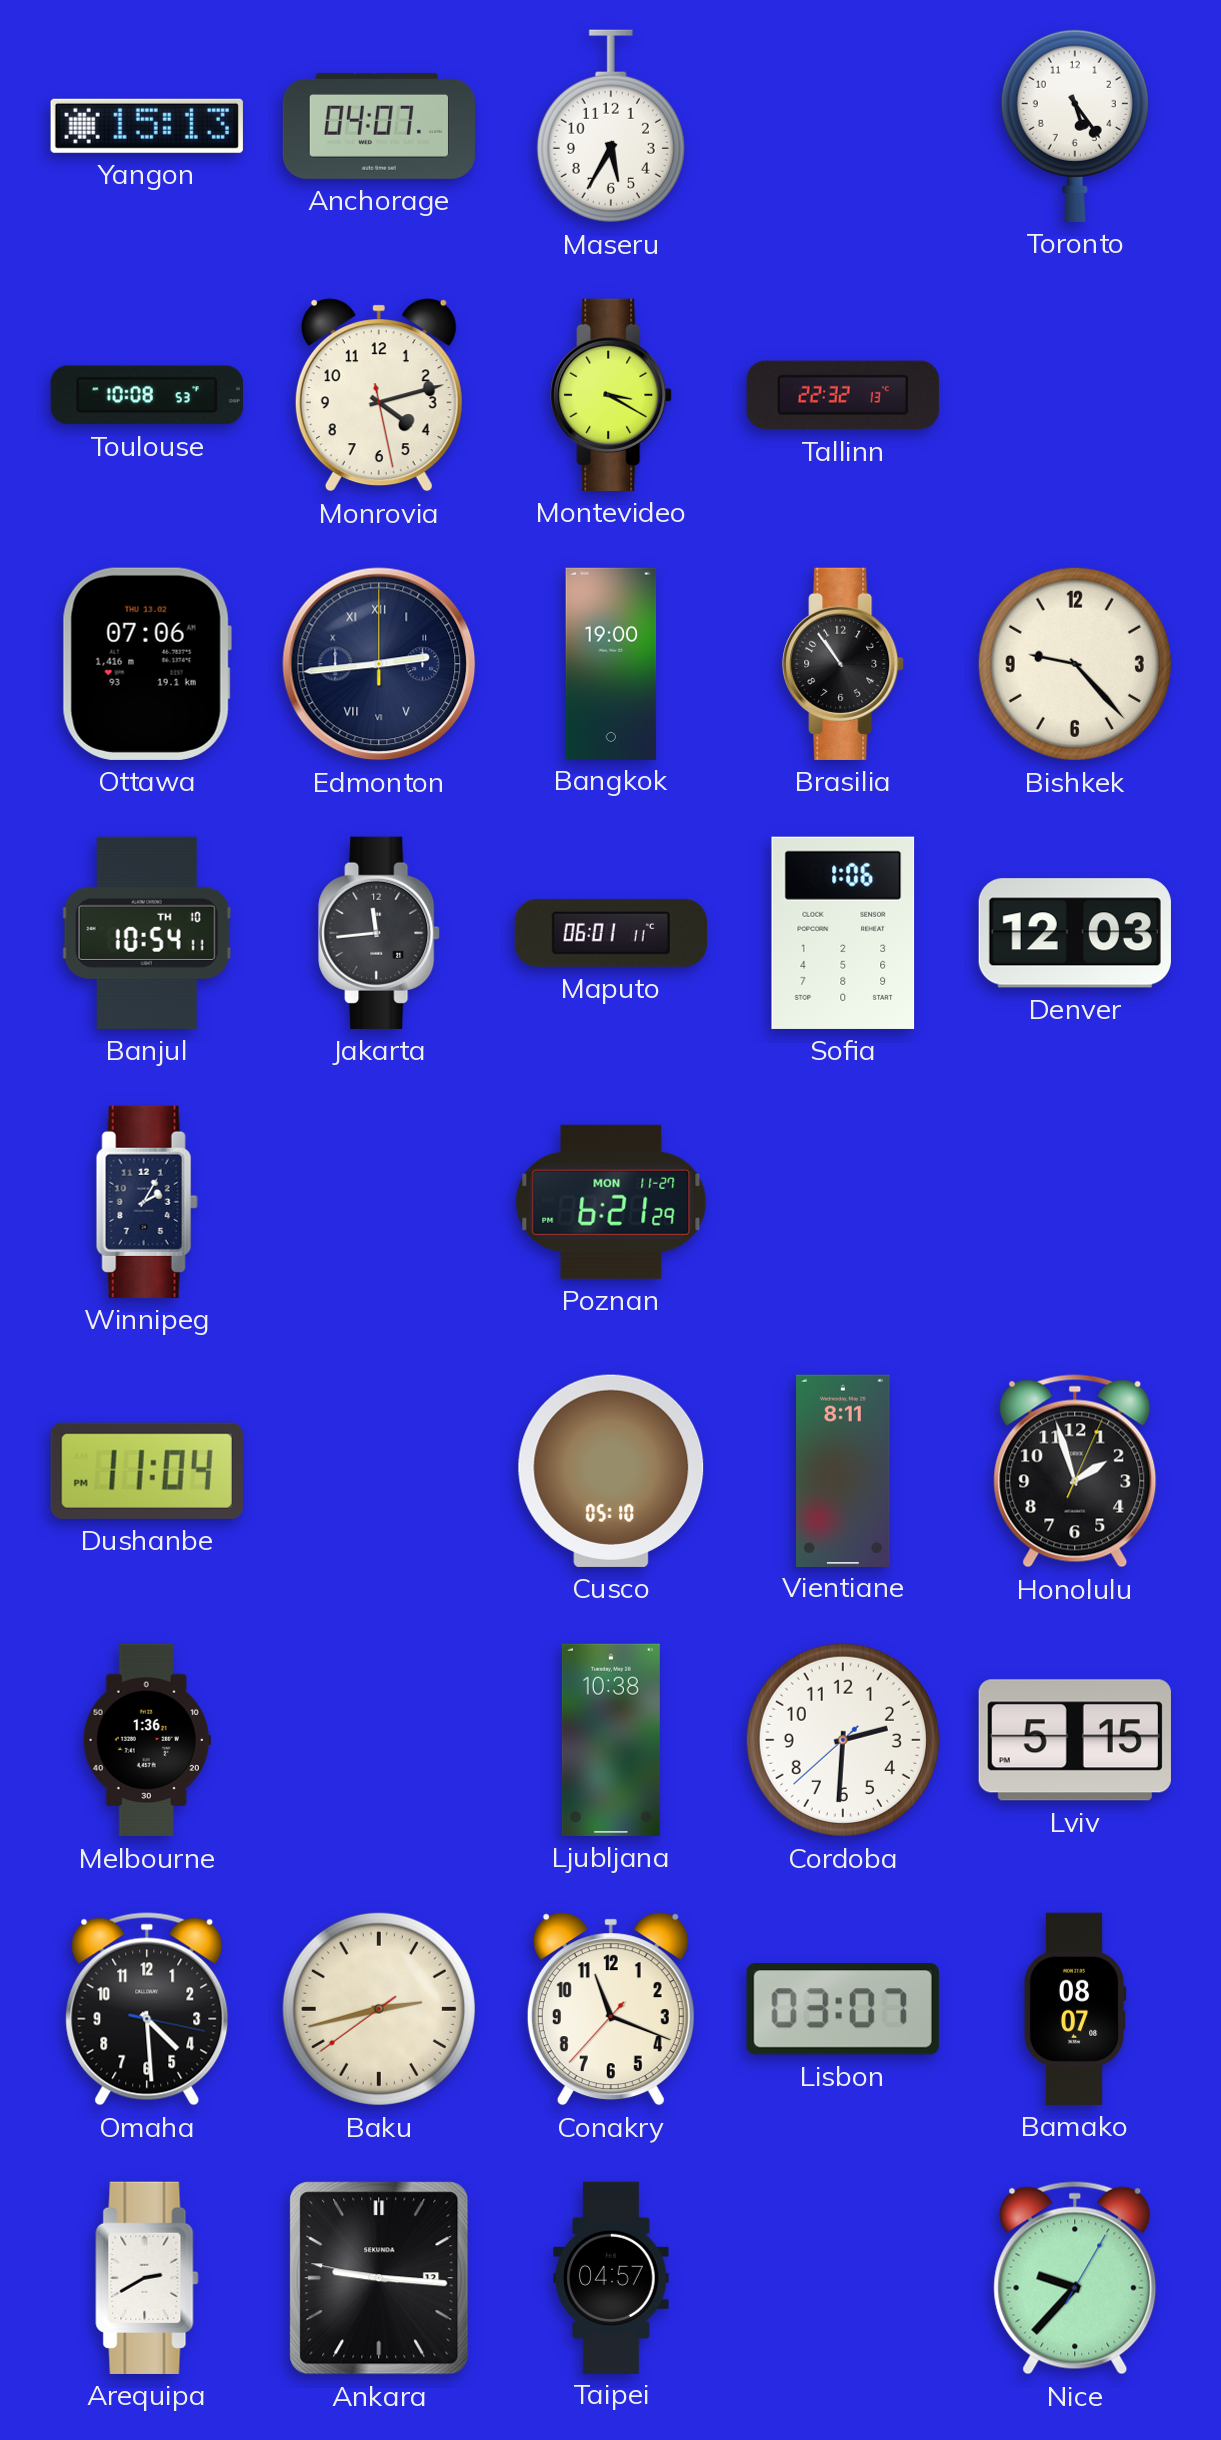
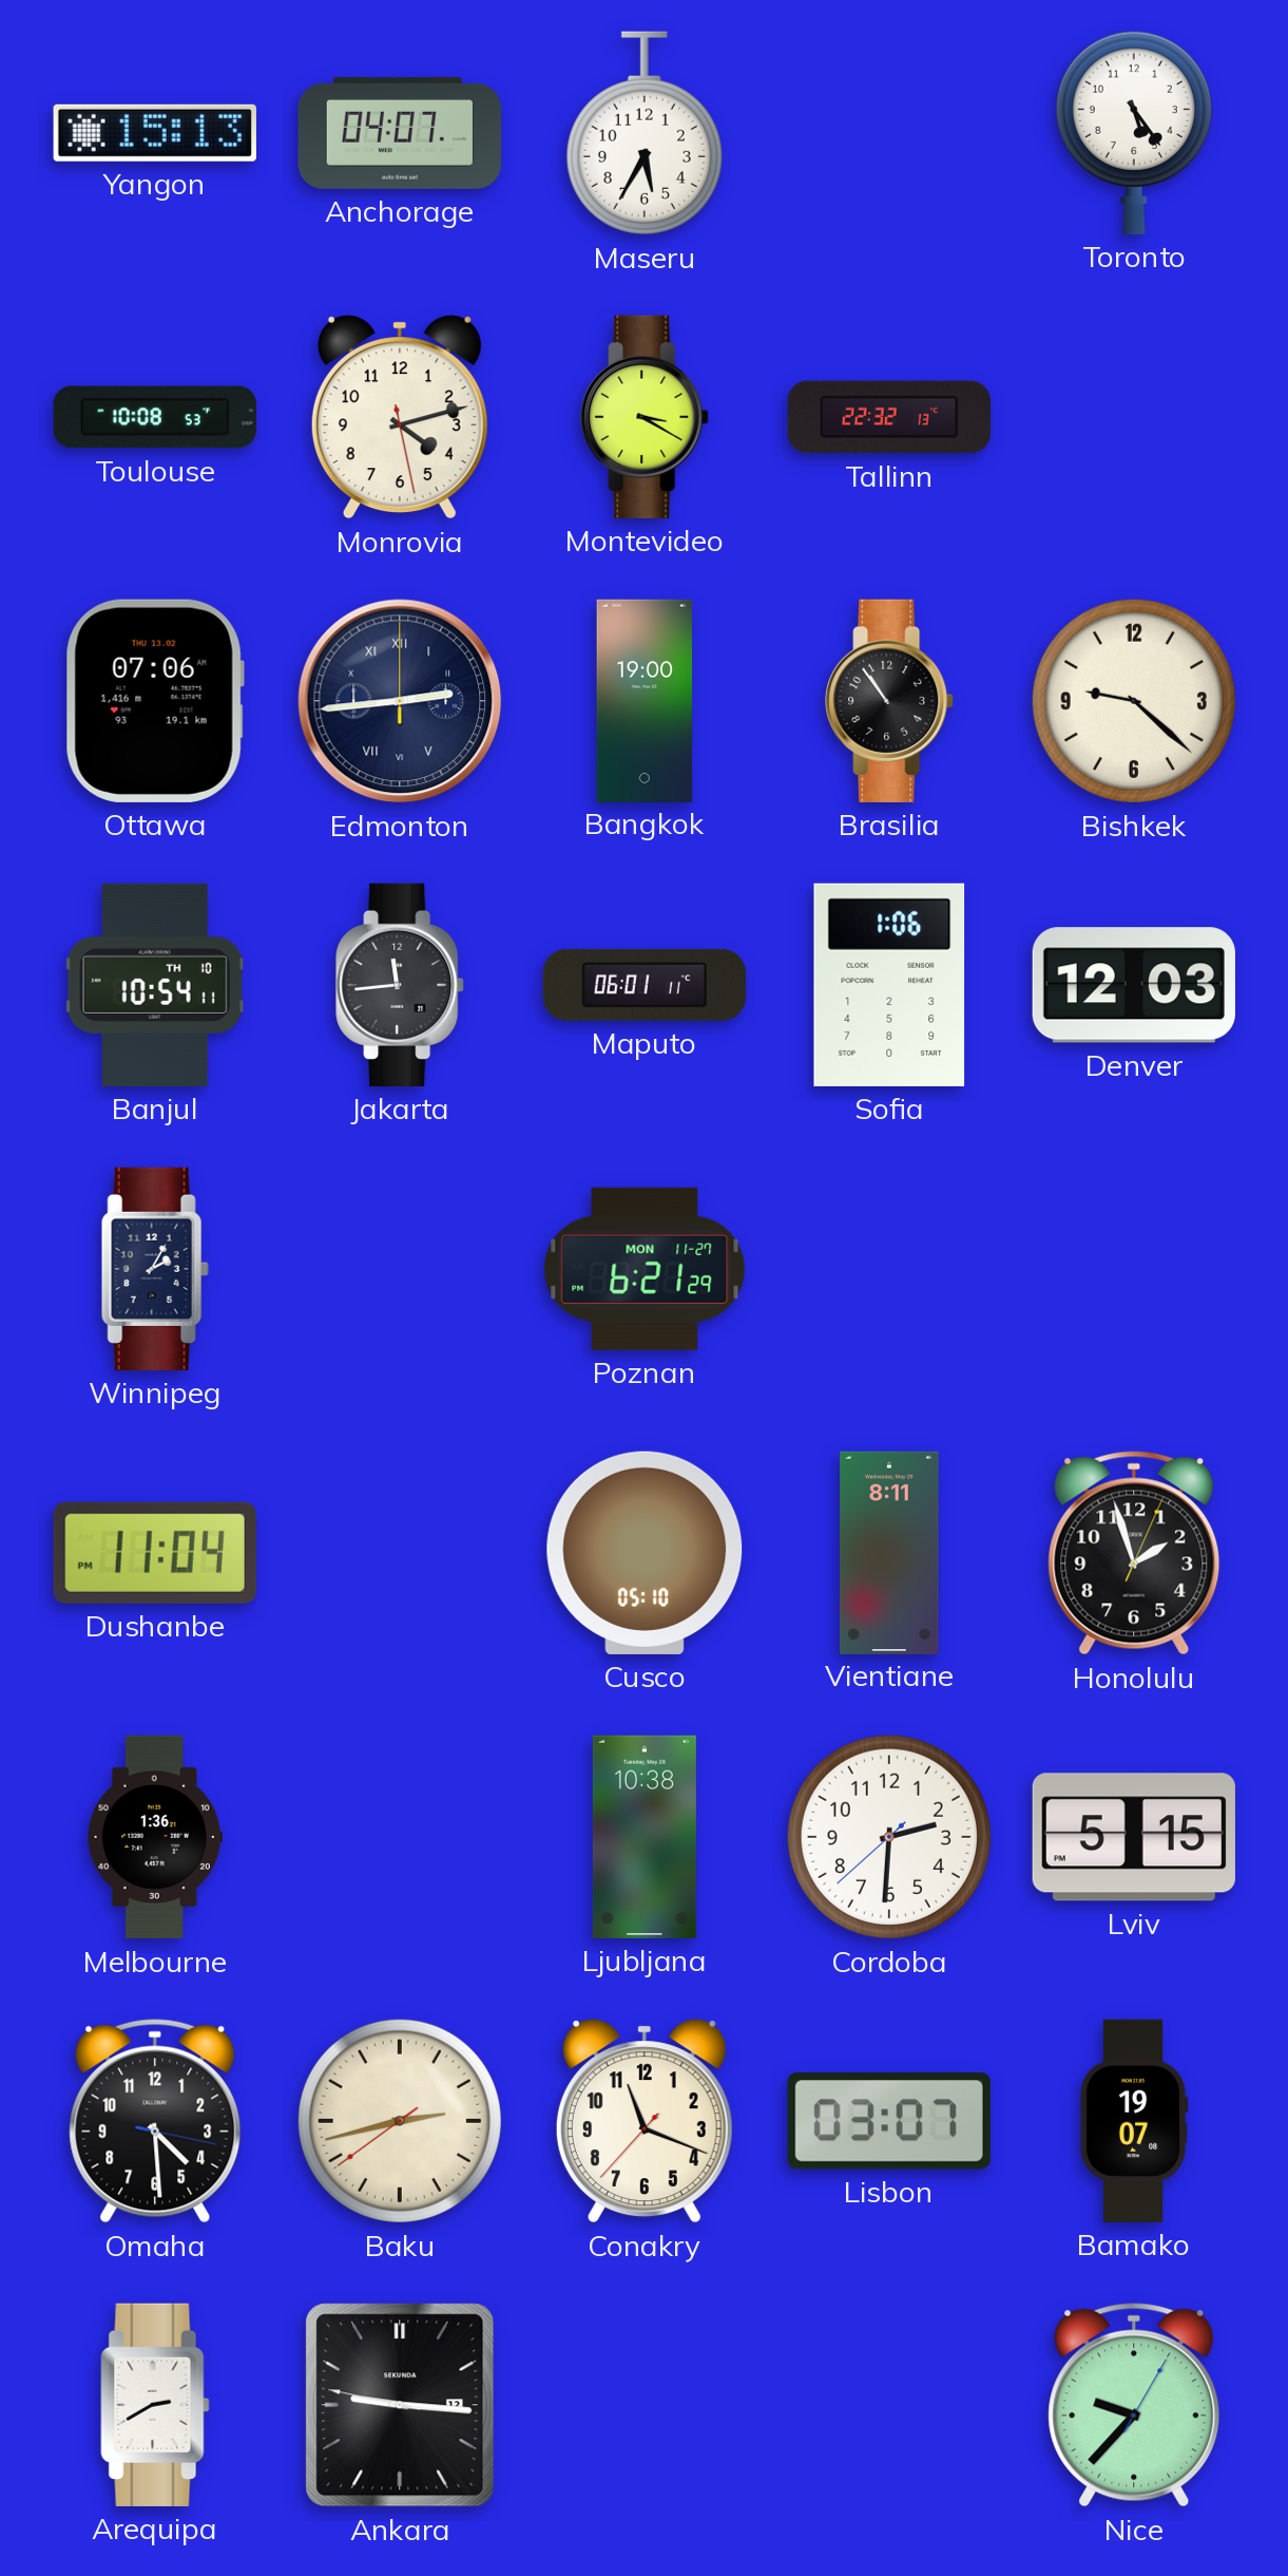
Bishkek: 9:23 -> 9:22 (1134, 701)
Bamako: 08:07 -> 19:07 (1134, 2121)
Taipei: 04:57 -> none (611, 2277)
